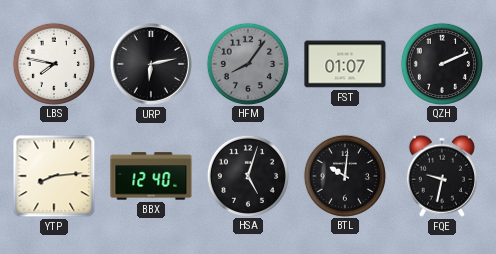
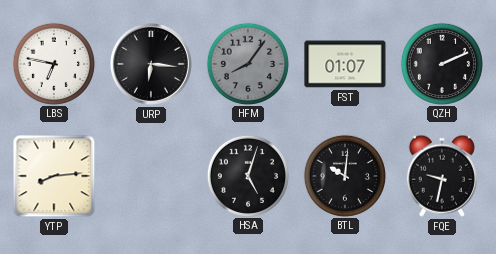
LBS: 7:47 -> 6:47 (53, 63)
URP: 6:13 -> 6:16 (151, 64)
BBX: 12:40 -> none (151, 176)
